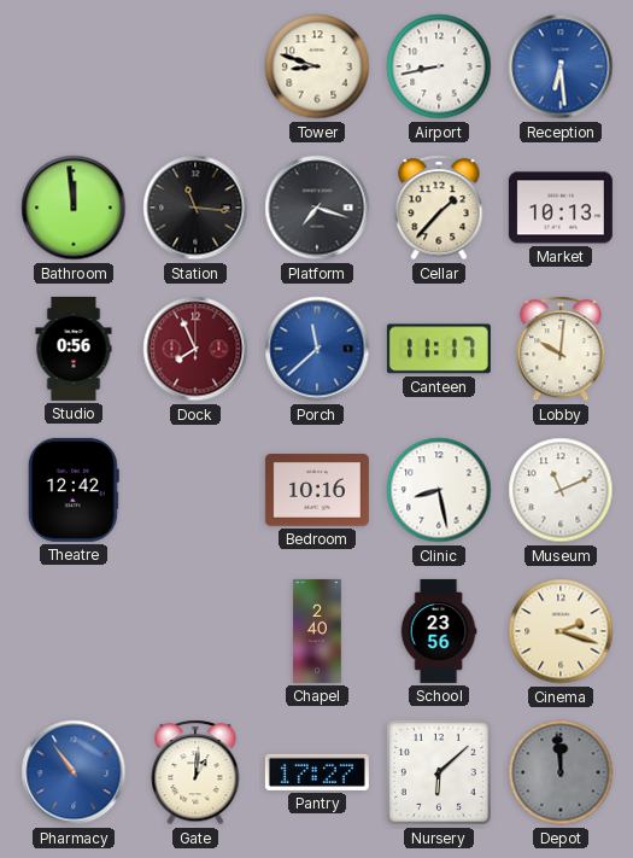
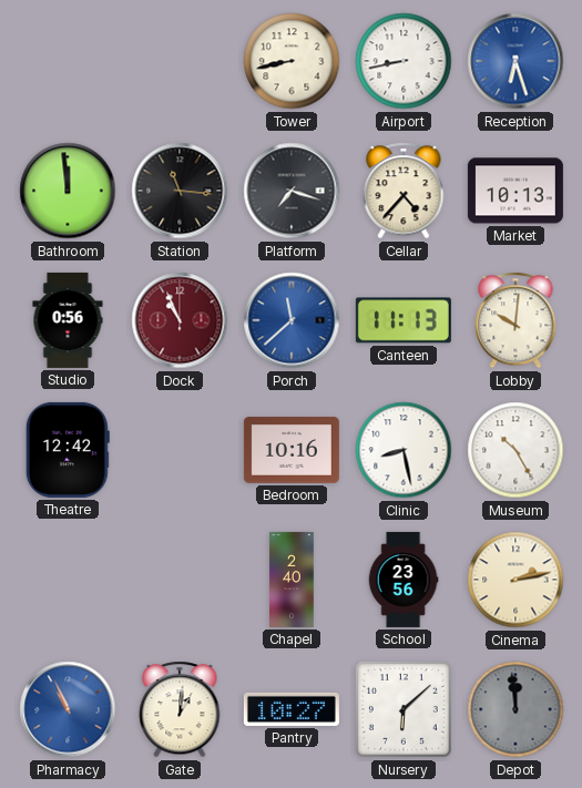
Tower: 8:48 -> 8:43 (292, 61)
Reception: 6:29 -> 6:27 (515, 61)
Cellar: 1:37 -> 4:37 (404, 191)
Dock: 7:56 -> 10:56 (180, 320)
Canteen: 11:17 -> 11:13 (404, 320)
Museum: 11:11 -> 10:25 (515, 450)
Cinema: 2:18 -> 2:13 (515, 580)
Pharmacy: 10:54 -> 10:56 (68, 709)
Pantry: 17:27 -> 10:27 (292, 709)
